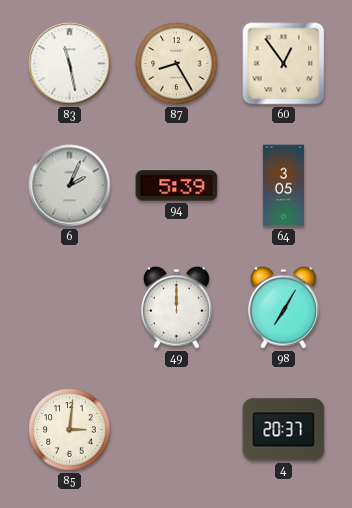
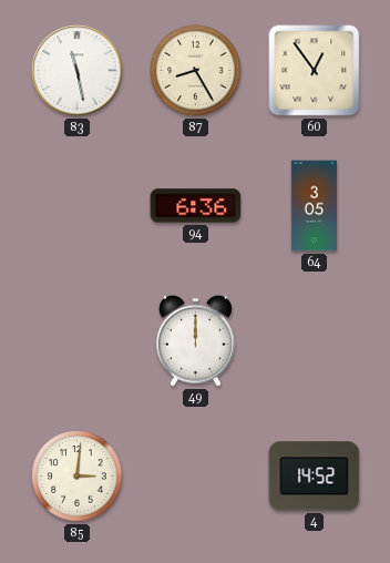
6: 2:04 -> none (70, 186)
94: 5:39 -> 6:36 (196, 206)
98: 7:05 -> none (283, 307)
4: 20:37 -> 14:52 (315, 477)
